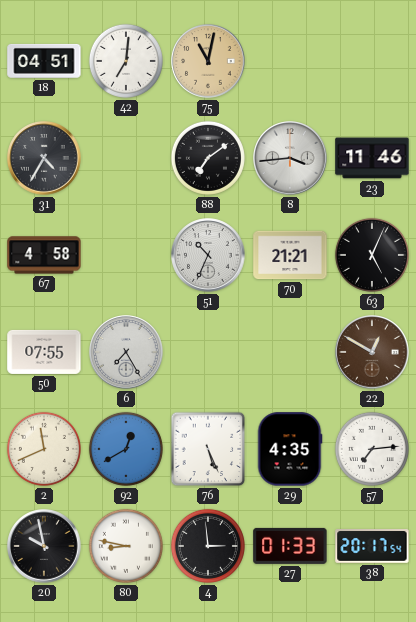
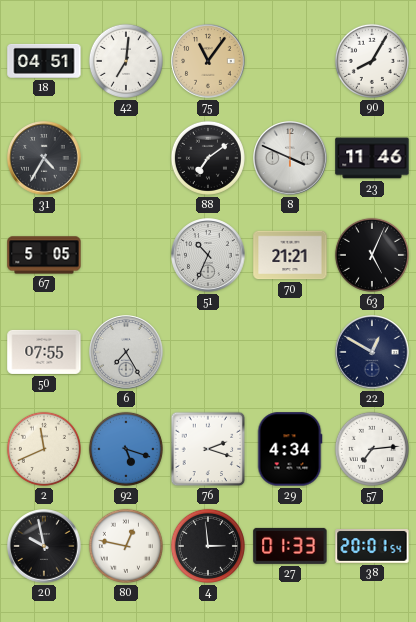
75: 11:02 -> 11:06 (208, 61)
90: none -> 8:05 (372, 61)
8: 3:44 -> 3:49 (290, 158)
67: 4:58 -> 5:05 (44, 255)
22 dial: brown -> navy (372, 352)
92: 12:40 -> 5:18 (126, 449)
76: 5:26 -> 2:18 (208, 449)
29: 4:35 -> 4:34 (290, 449)
80: 8:47 -> 12:47 (126, 546)
38: 20:17 -> 20:01 (372, 546)
